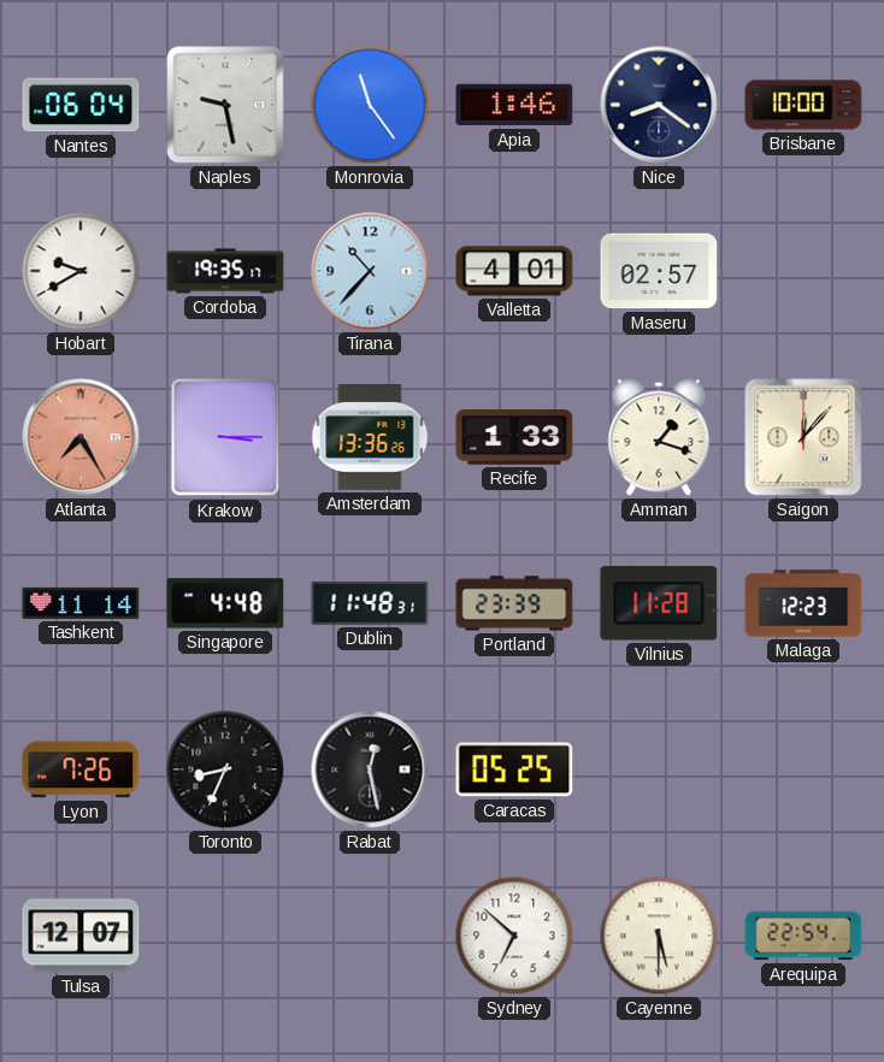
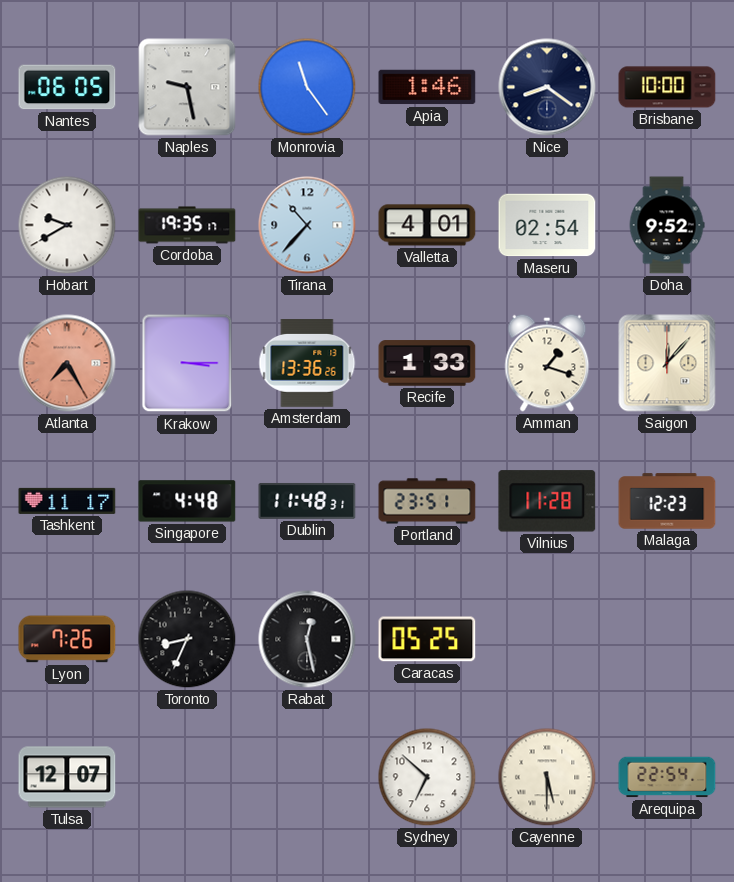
Nantes: 06:04 -> 06:05 (67, 87)
Maseru: 02:57 -> 02:54 (547, 225)
Doha: none -> 9:52 (667, 225)
Tashkent: 11:14 -> 11:17 (67, 501)
Portland: 23:39 -> 23:51 (427, 501)
